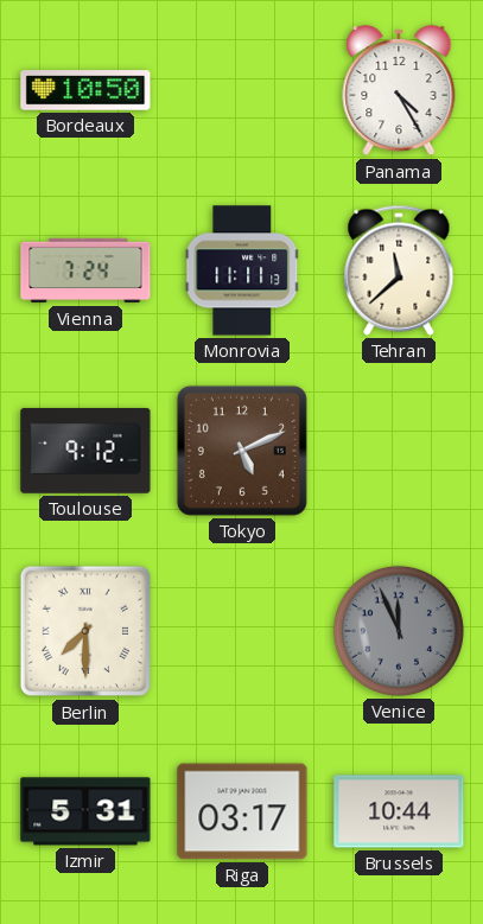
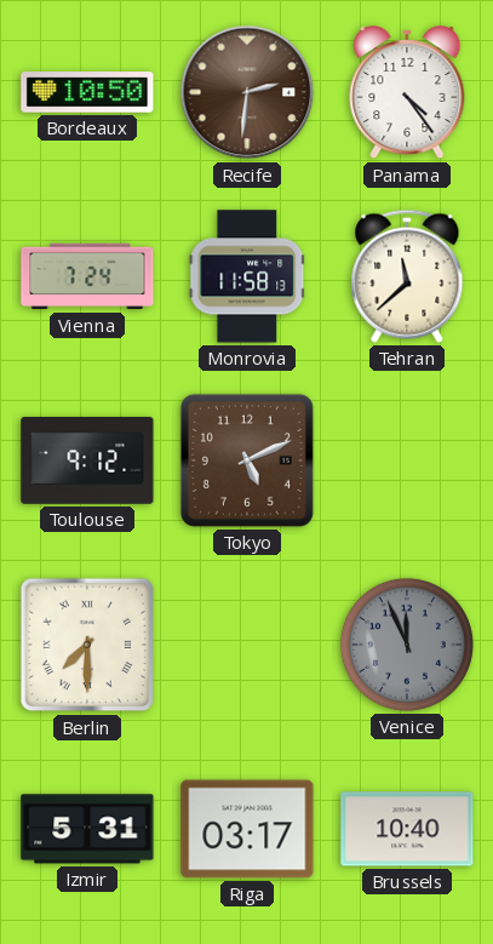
Recife: none -> 2:31 (247, 92)
Panama: 4:25 -> 4:24 (407, 93)
Monrovia: 11:11 -> 11:58 (247, 276)
Brussels: 10:44 -> 10:40 (407, 829)
